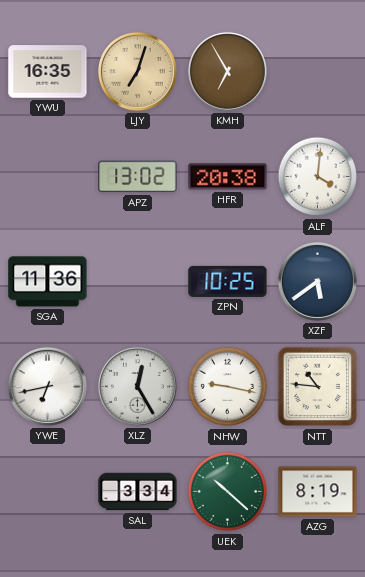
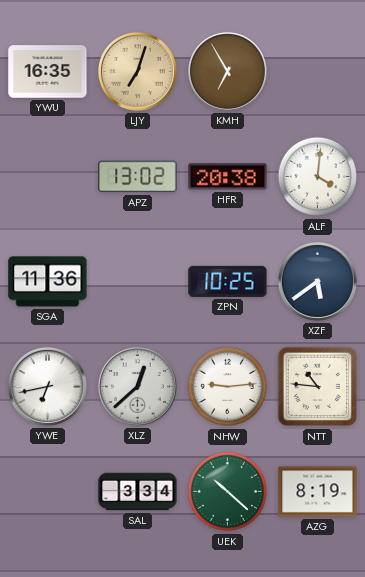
XLZ: 12:25 -> 12:38 (137, 386)
NHW: 9:17 -> 9:14 (228, 387)
